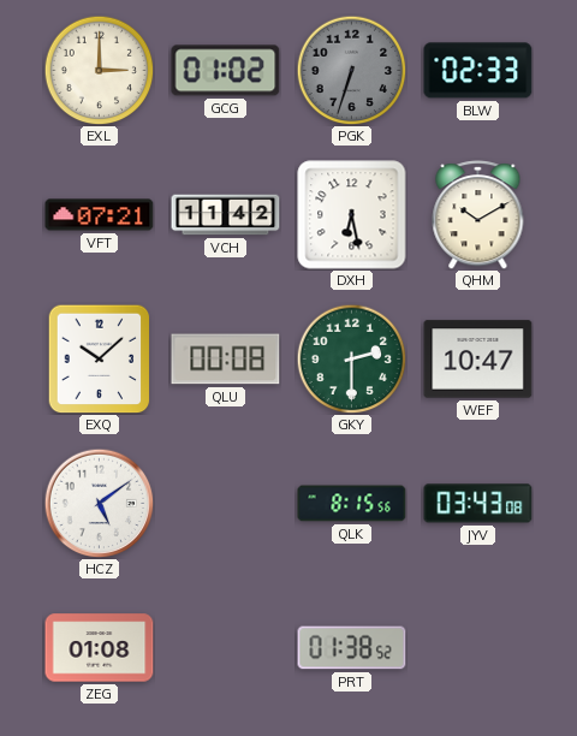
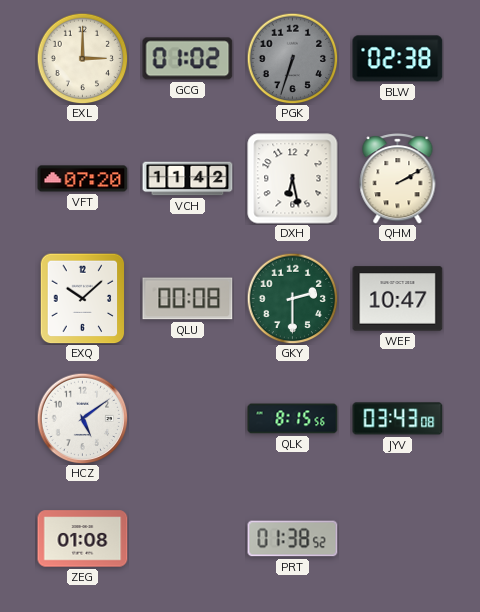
BLW: 02:33 -> 02:38 (398, 59)
VFT: 07:21 -> 07:20 (83, 179)
QHM: 10:10 -> 2:10 (398, 179)
